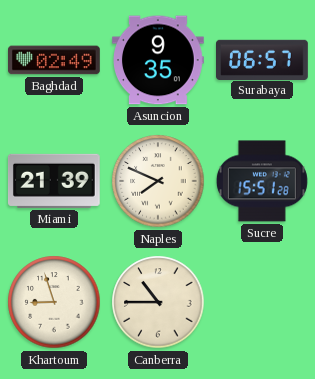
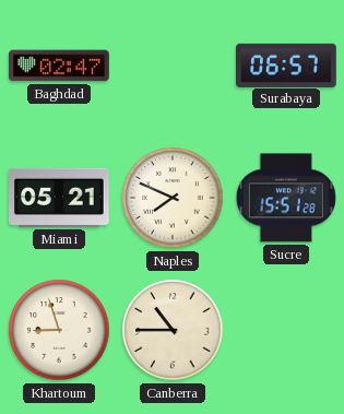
Baghdad: 02:49 -> 02:47 (60, 66)
Asuncion: 9:35 -> none (159, 60)
Miami: 21:39 -> 05:21 (59, 198)
